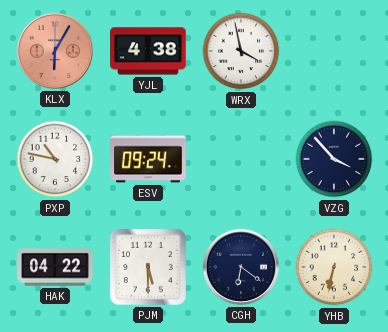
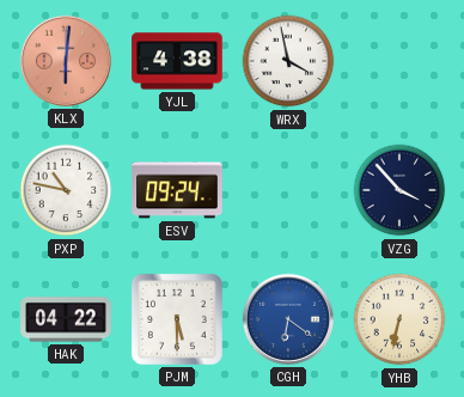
KLX: 6:05 -> 6:01 (66, 61)
CGH dial: navy -> blue (288, 319)
